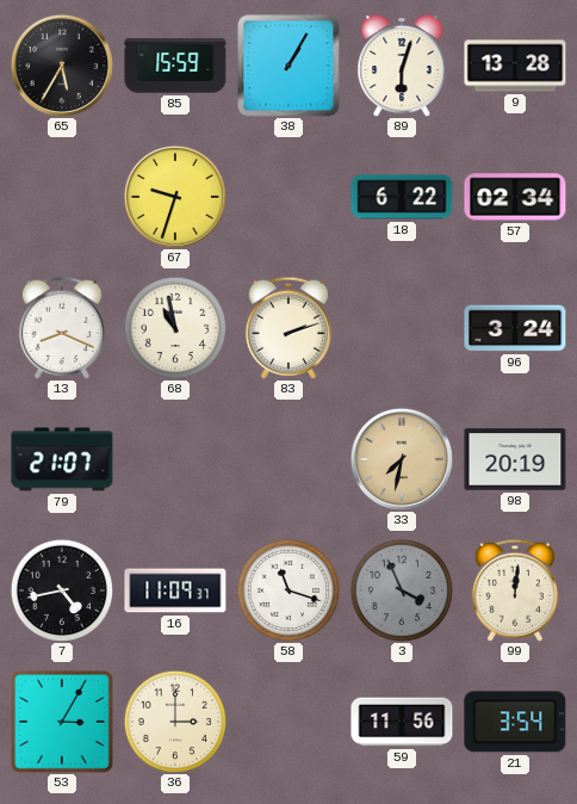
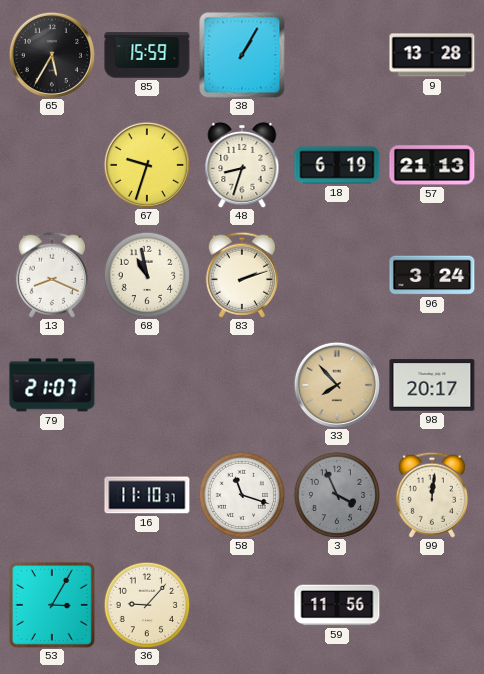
89: 6:03 -> none (402, 66)
48: none -> 8:33 (242, 165)
18: 6:22 -> 6:19 (337, 165)
57: 02:34 -> 21:13 (432, 165)
33: 7:32 -> 7:53 (337, 385)
98: 20:19 -> 20:17 (432, 385)
7: 4:43 -> none (62, 590)
16: 11:09 -> 11:10 (147, 495)
36: 3:00 -> 9:07 (147, 605)
21: 3:54 -> none (515, 722)
